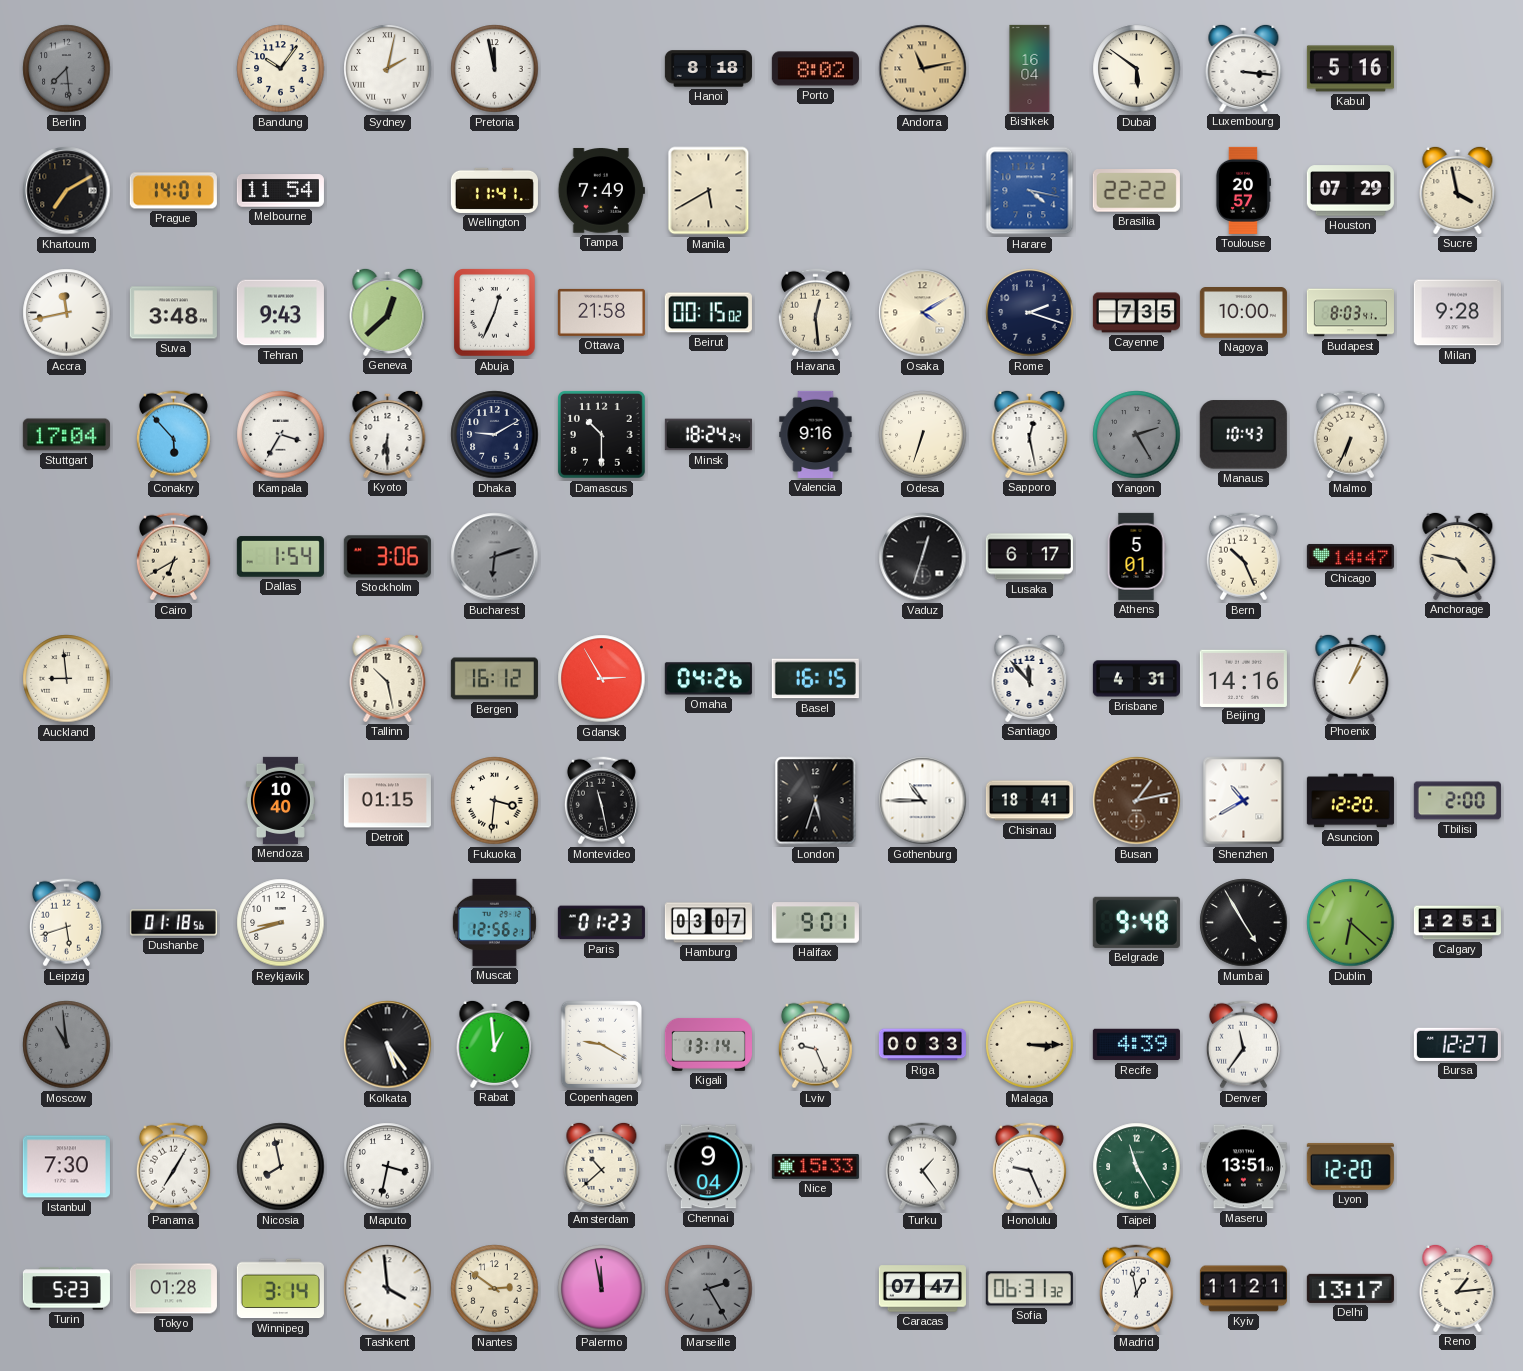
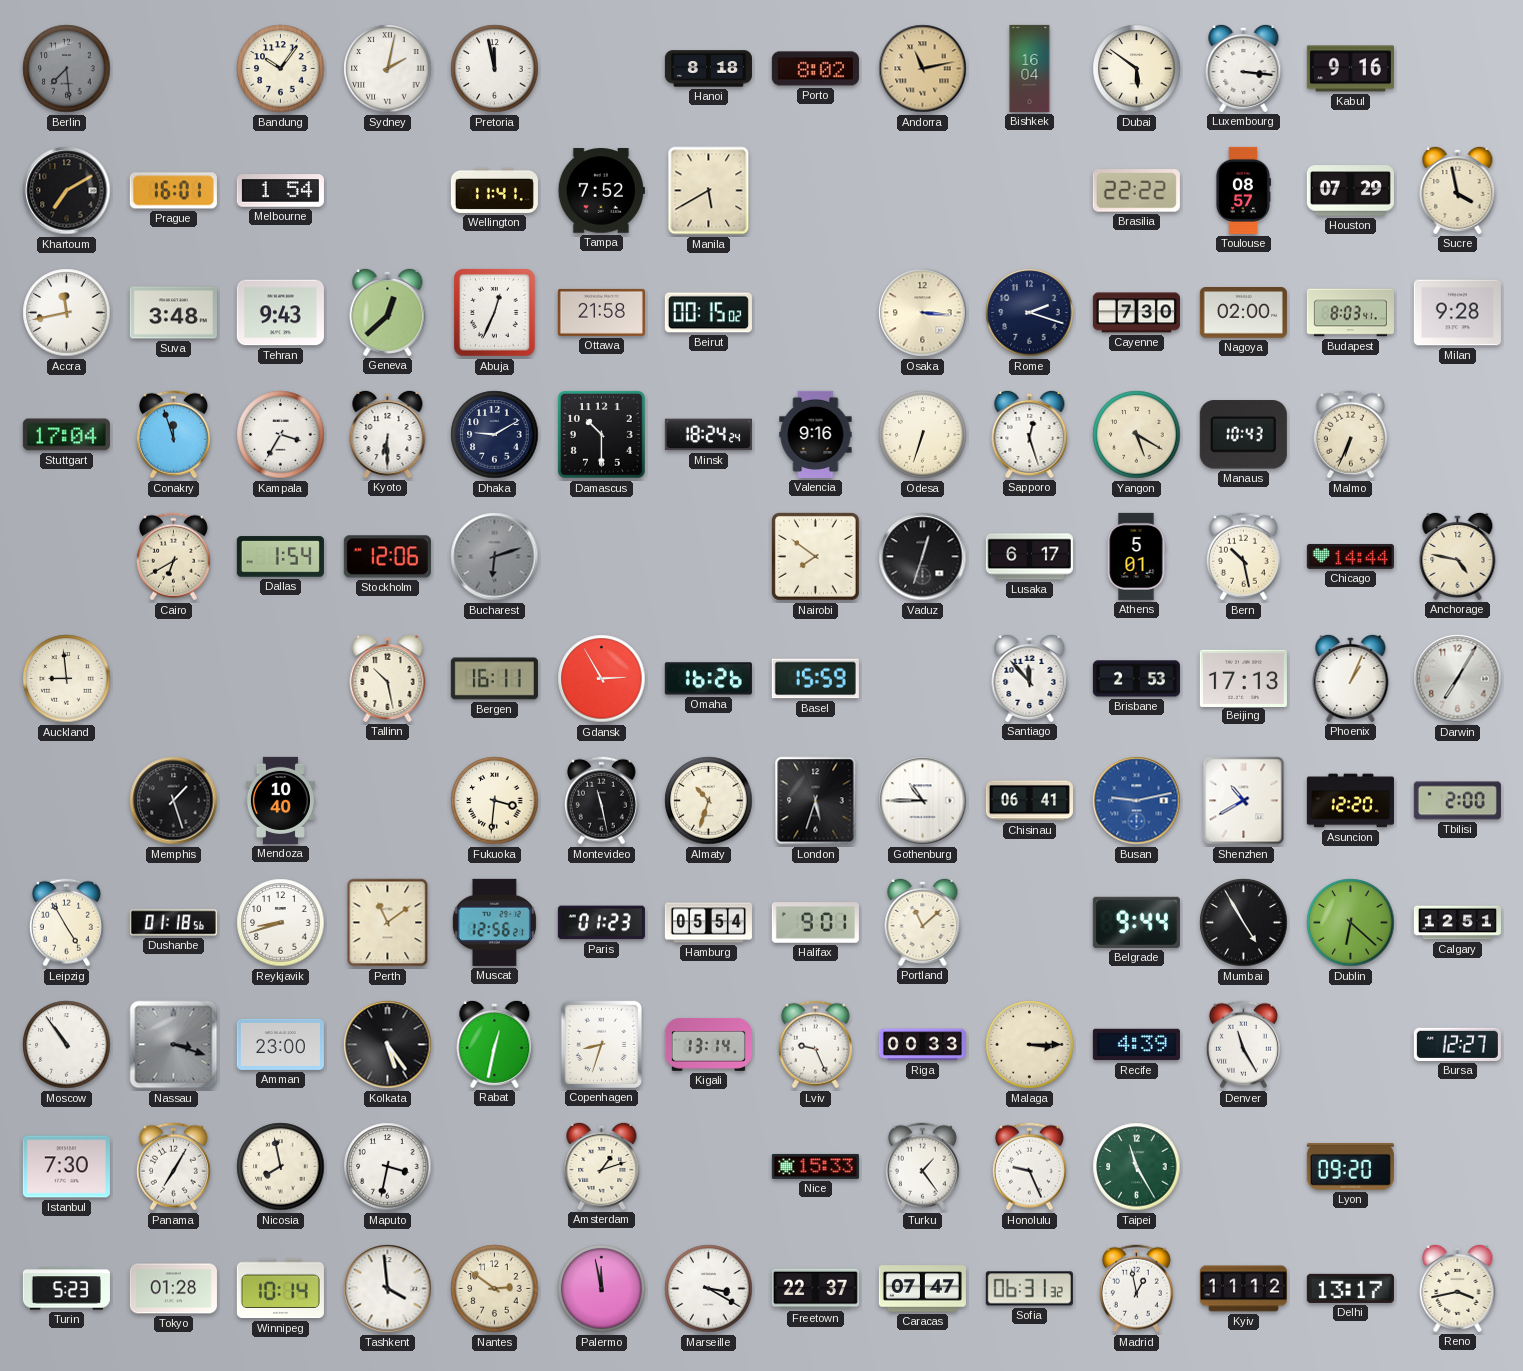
Kabul: 5:16 -> 9:16 (1350, 69)
Prague: 14:01 -> 16:01 (173, 191)
Melbourne: 11:54 -> 1:54 (280, 191)
Tampa: 7:49 -> 7:52 (601, 191)
Harare: 4:17 -> none (1030, 191)
Toulouse: 20:57 -> 08:57 (1242, 190)
Havana: 12:29 -> none (815, 313)
Osaka: 4:10 -> 3:16 (923, 313)
Cayenne: 7:35 -> 7:30 (1136, 313)
Nagoya: 10:00 -> 02:00 (1243, 313)
Conakry: 5:53 -> 11:57 (173, 435)
Sapporo: 12:28 -> 12:27 (1030, 434)
Yangon: 2:25 -> 5:20 (1137, 435)
Yangon dial: grey -> cream (1137, 435)
Stockholm: 3:06 -> 12:06 (387, 557)
Nairobi: none -> 7:51 (816, 557)
Bern: 10:26 -> 10:28 (1243, 557)
Chicago: 14:47 -> 14:44 (1350, 557)
Bergen: 16:12 -> 16:11 (494, 679)
Omaha: 04:26 -> 16:26 (708, 679)
Basel: 16:15 -> 15:59 (815, 679)
Brisbane: 4:31 -> 2:53 (1136, 679)
Beijing: 14:16 -> 17:13 (1243, 678)
Darwin: none -> 7:05 (1458, 679)
Memphis: none -> 1:27 (174, 801)
Detroit: 01:15 -> none (387, 801)
Almaty: none -> 10:33 (709, 801)
Chisinau: 18:41 -> 06:41 (1029, 801)
Busan: 1:13 -> 9:13 (1137, 801)
Busan dial: brown -> blue (1137, 801)
Leipzig: 5:42 -> 4:55 (66, 923)
Perth: none -> 11:09 (388, 923)
Hamburg: 03:07 -> 05:54 (708, 923)
Portland: none -> 11:08 (923, 922)
Belgrade: 9:48 -> 9:44 (1136, 922)
Moscow: 10:59 -> 10:54 (67, 1045)
Moscow dial: grey -> white (67, 1045)
Nassau: none -> 3:18 (174, 1045)
Amman: none -> 23:00 (280, 1044)
Rabat: 12:59 -> 12:32 (495, 1044)
Copenhagen: 9:20 -> 8:33 (601, 1044)
Denver: 11:36 -> 11:25 (1243, 1045)
Amsterdam: 10:38 -> 1:12 (602, 1166)
Chennai: 9:04 -> none (708, 1167)
Maseru: 13:51 -> none (1243, 1167)
Lyon: 12:20 -> 09:20 (1350, 1166)
Winnipeg: 3:14 -> 10:14 (280, 1289)
Marseille: 2:25 -> 3:20 (709, 1289)
Marseille dial: grey -> white (709, 1289)
Freetown: none -> 22:37 (815, 1289)
Kyiv: 11:21 -> 11:12 (1243, 1289)
Reno: 1:14 -> 3:43 (1458, 1288)
